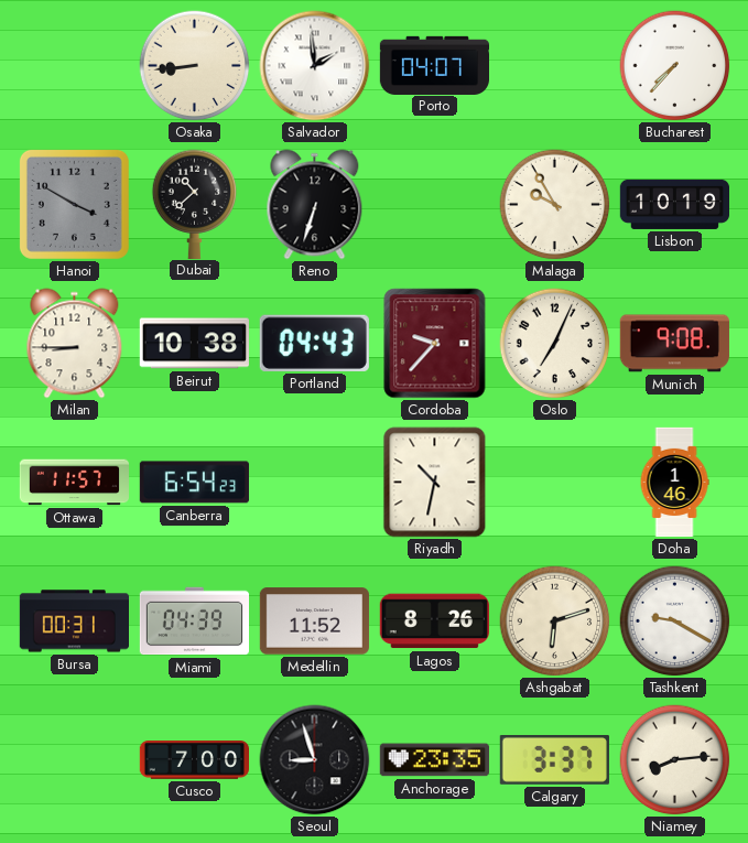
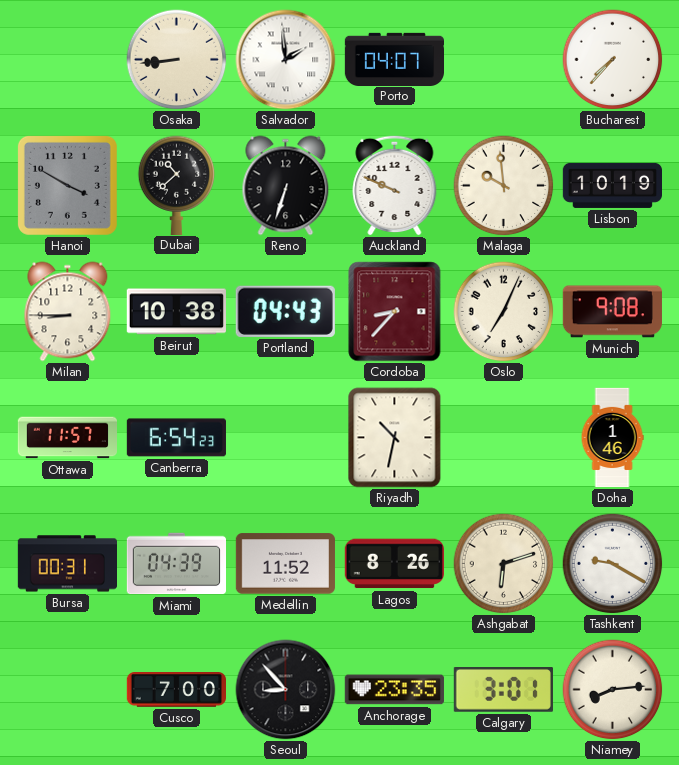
Auckland: none -> 9:49 (395, 185)
Malaga: 9:55 -> 9:59 (504, 186)
Cordoba: 9:37 -> 8:37 (395, 312)
Seoul: 8:57 -> 8:53 (286, 690)
Calgary: 3:37 -> 3:01 (503, 690)
